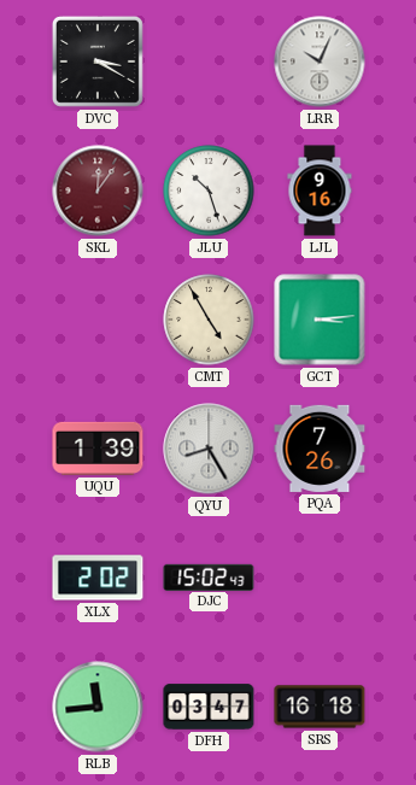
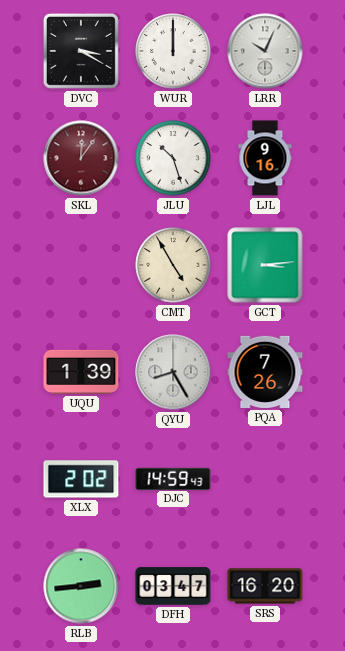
WUR: none -> 12:00 (173, 51)
DJC: 15:02 -> 14:59 (173, 478)
RLB: 11:44 -> 2:44 (81, 586)
SRS: 16:18 -> 16:20 (265, 586)
